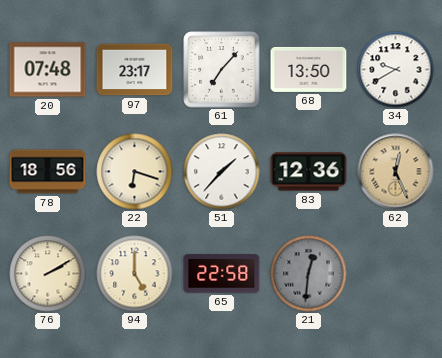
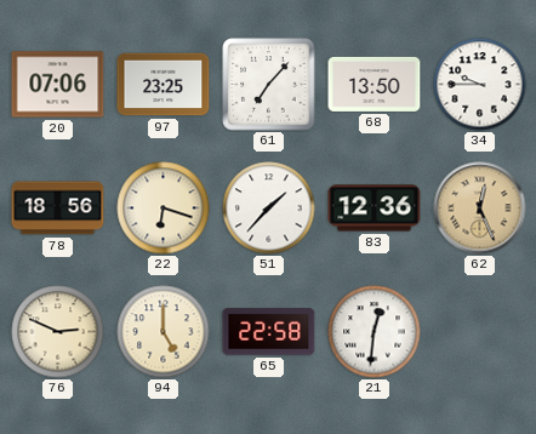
20: 07:48 -> 07:06 (58, 85)
97: 23:17 -> 23:25 (164, 85)
34: 9:40 -> 9:45 (480, 85)
76: 2:10 -> 2:49 (58, 332)
21 dial: grey -> white (375, 332)
